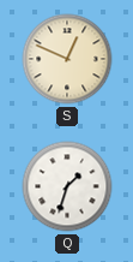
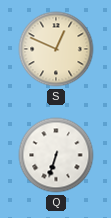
Q: 1:33 -> 6:33 (56, 155)
